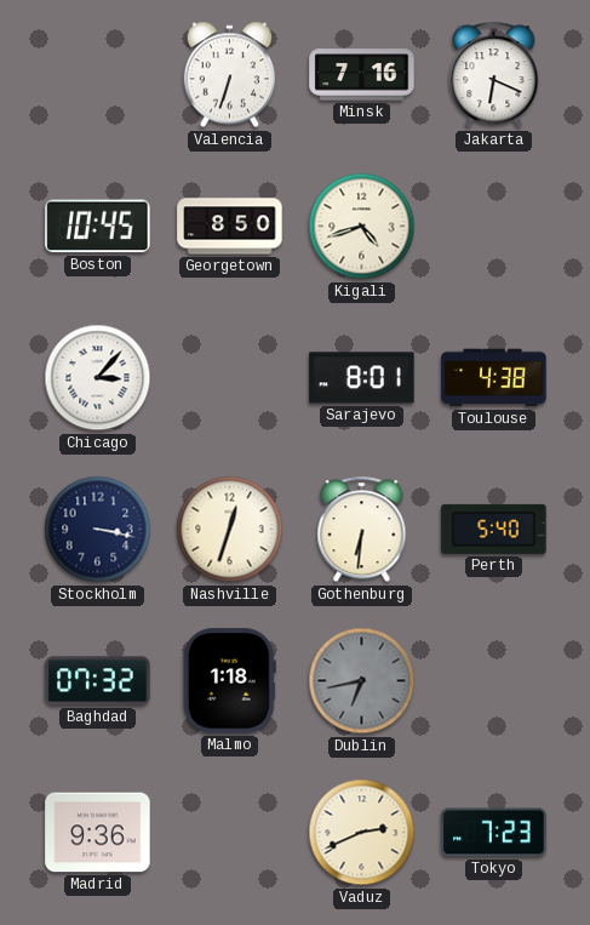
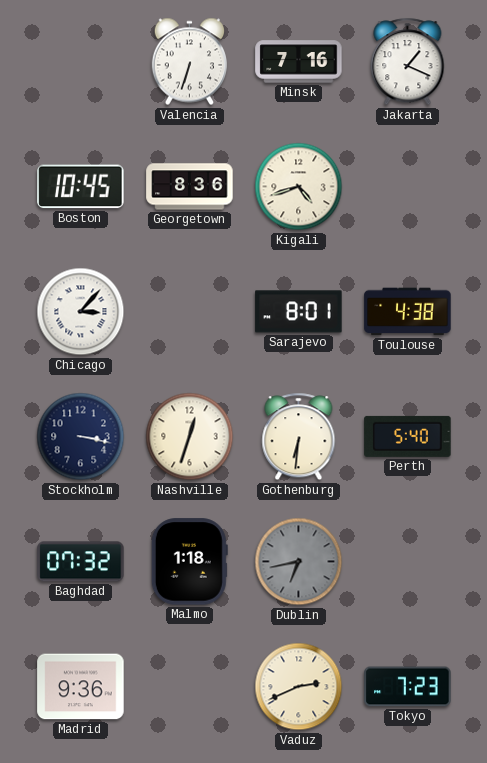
Jakarta: 6:19 -> 1:19 (408, 62)
Georgetown: 8:50 -> 8:36 (190, 187)
